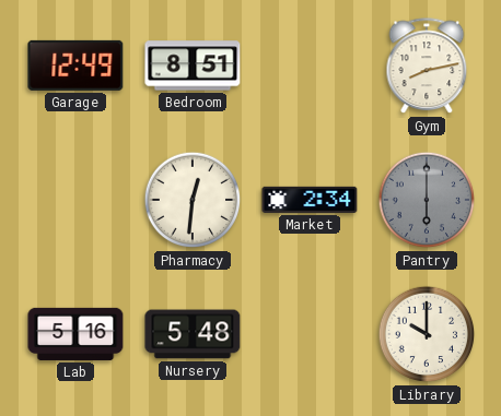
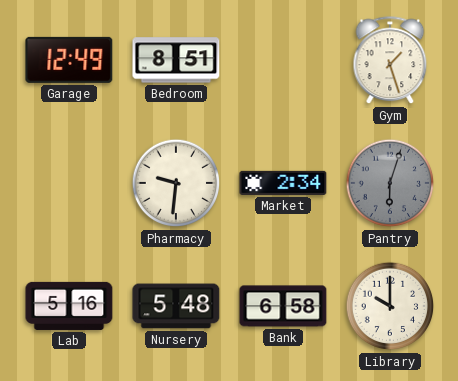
Gym: 8:13 -> 1:27 (390, 61)
Pharmacy: 12:31 -> 9:31 (176, 183)
Pantry: 6:00 -> 6:03 (390, 183)
Bank: none -> 6:58 (283, 306)
